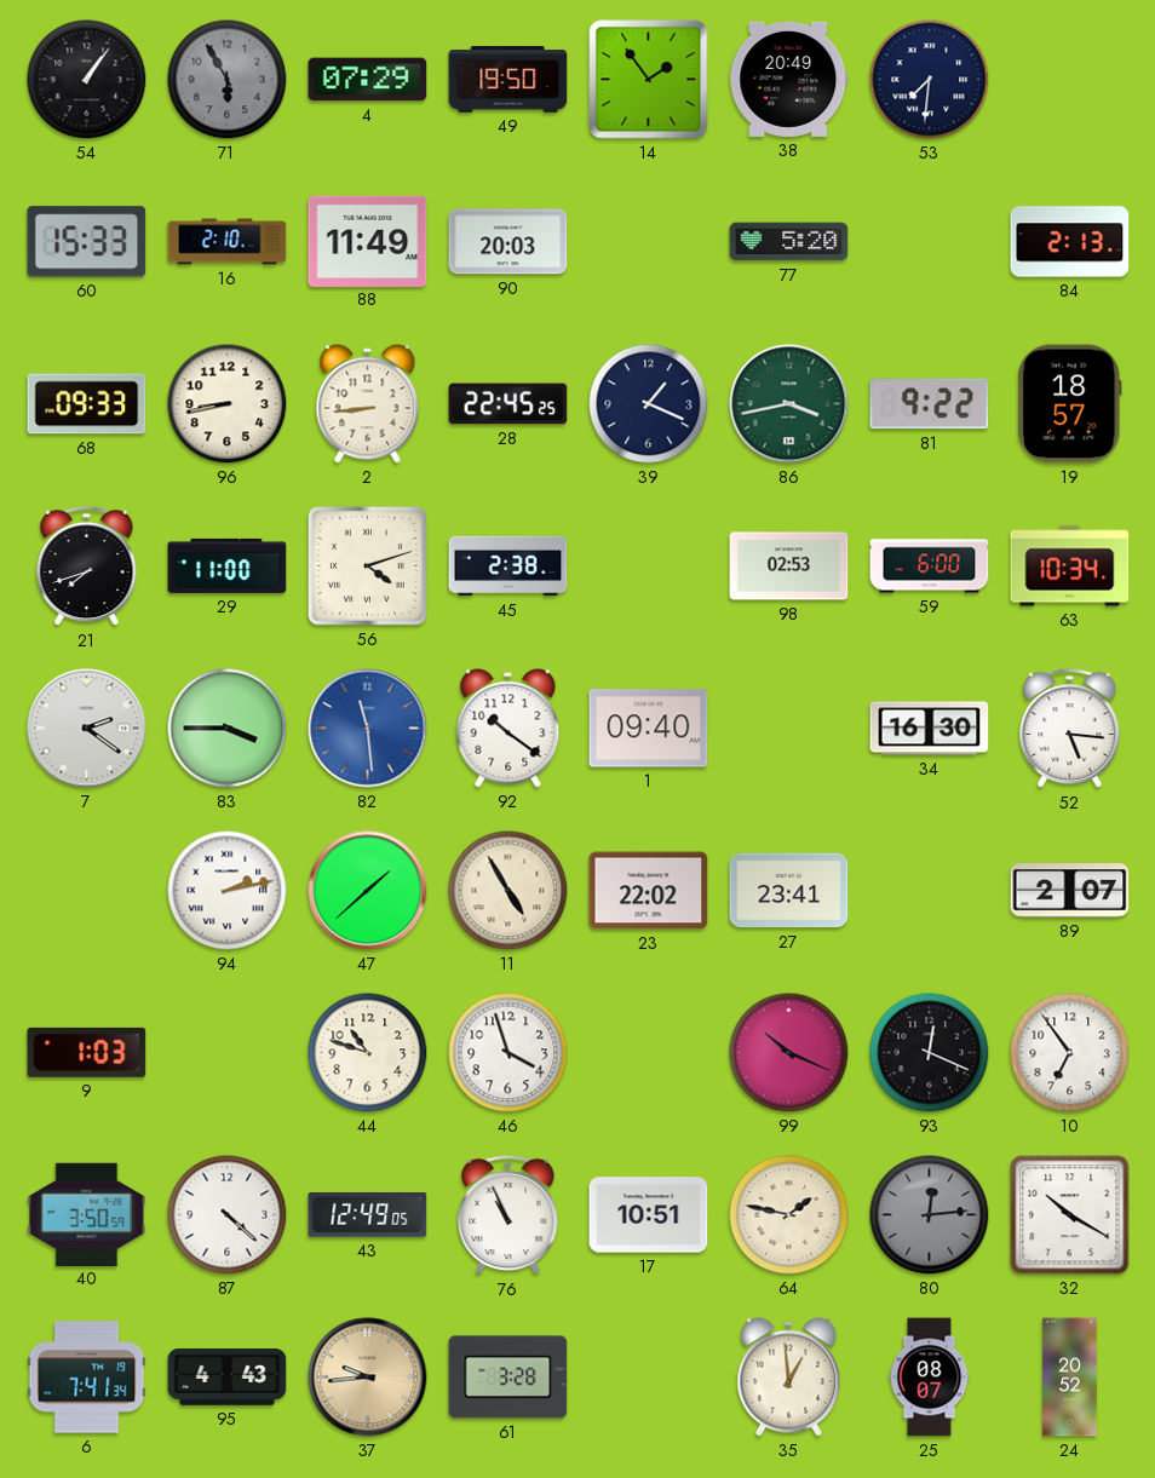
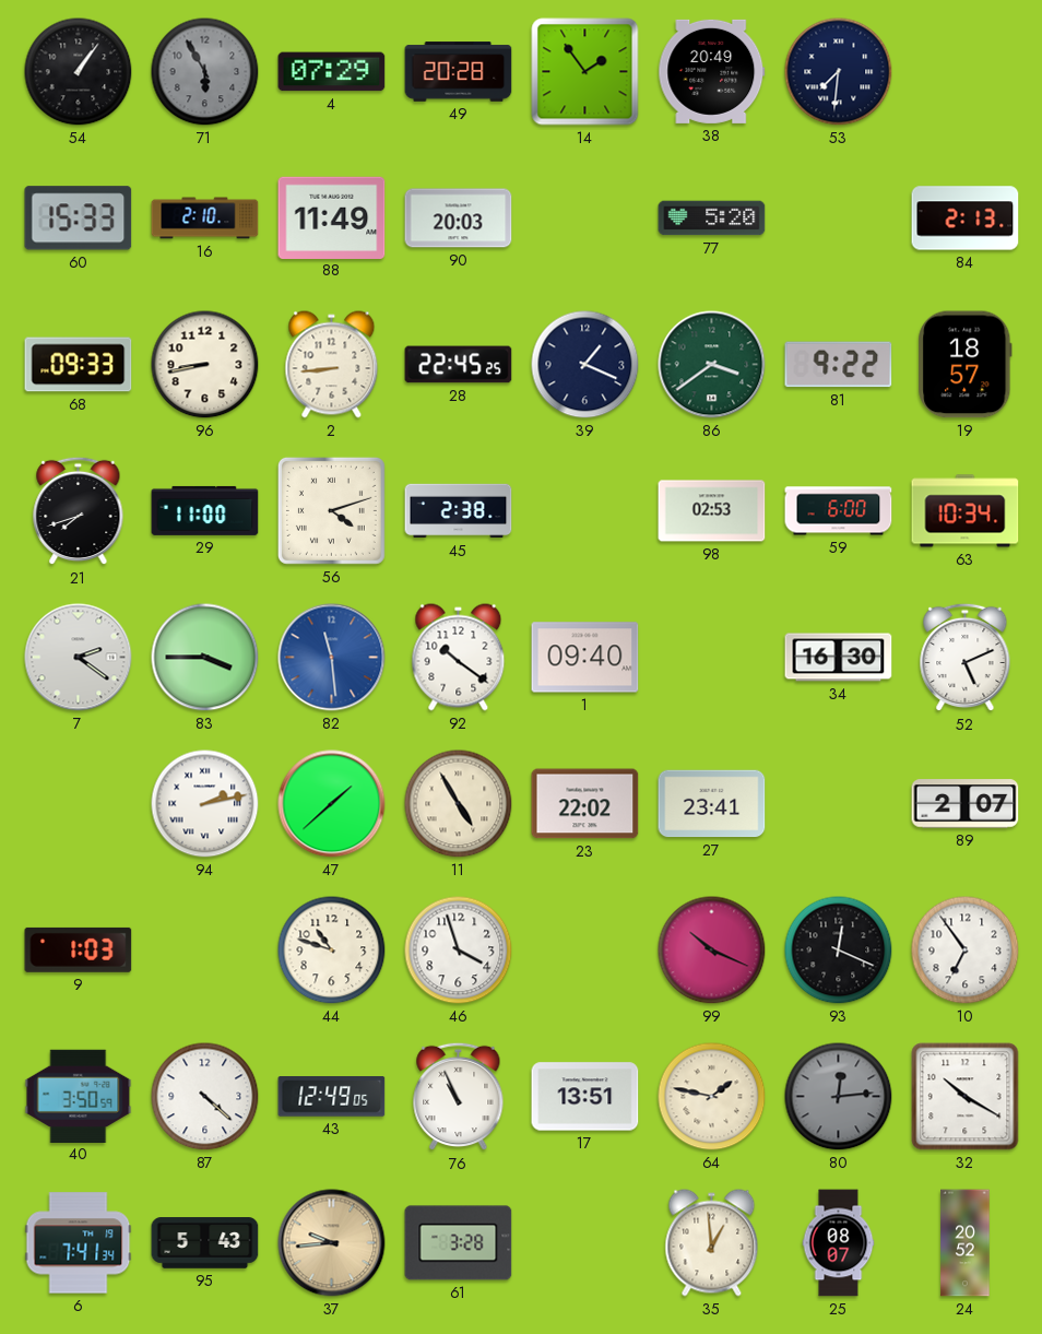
49: 19:50 -> 20:28 (459, 72)
86: 3:43 -> 3:39 (712, 365)
52: 5:16 -> 5:11 (966, 658)
17: 10:51 -> 13:51 (585, 1097)
95: 4:43 -> 5:43 (205, 1243)
